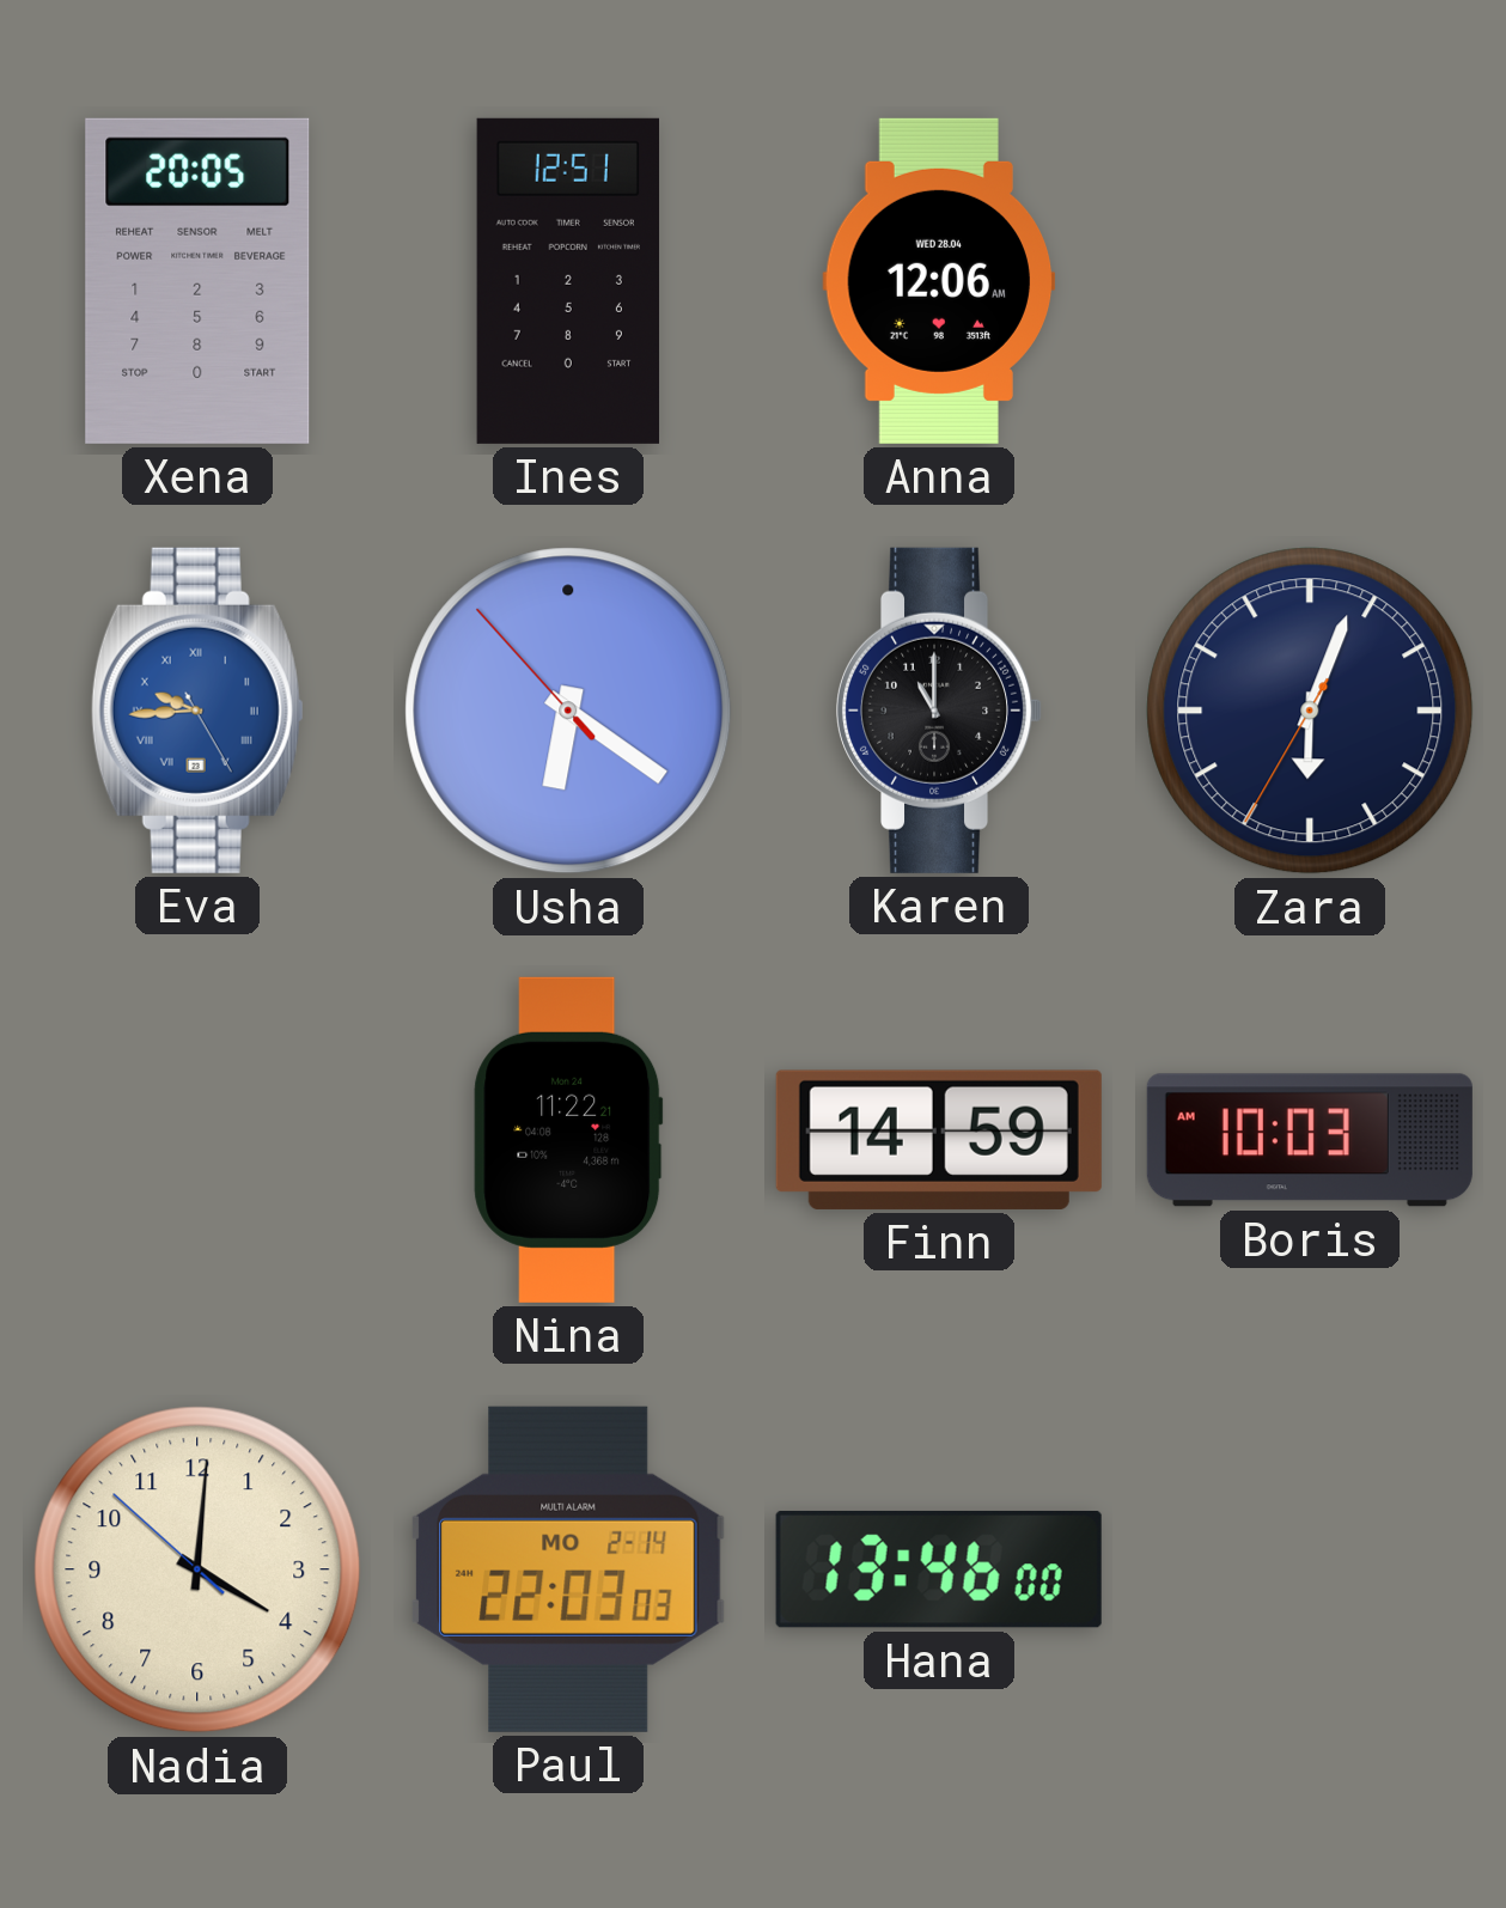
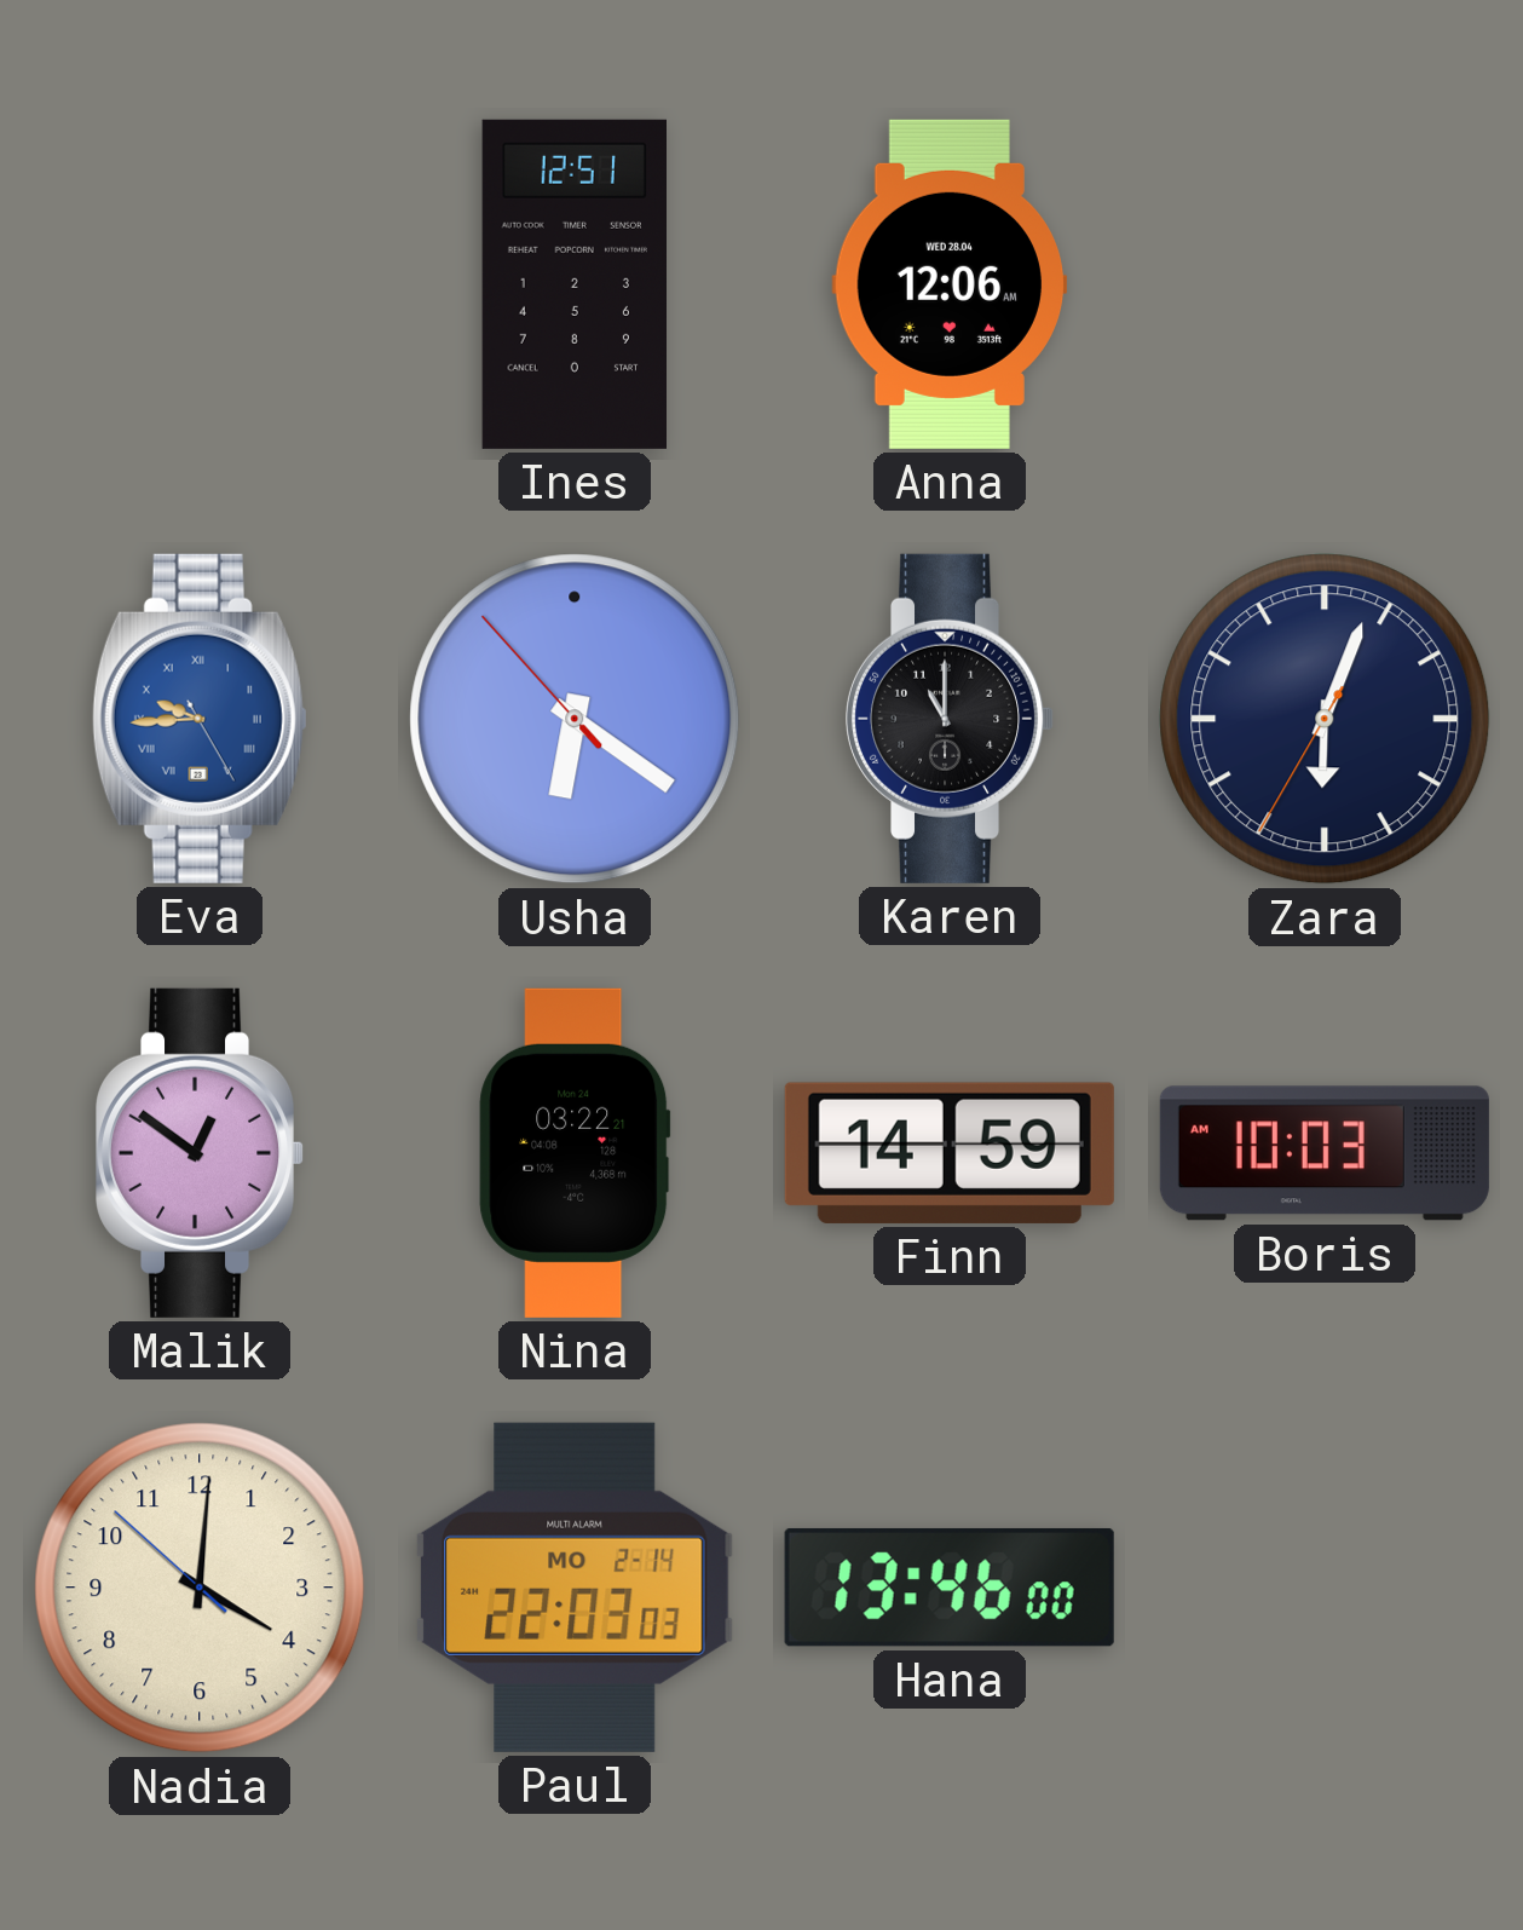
Xena: 20:05 -> none (197, 281)
Malik: none -> 12:51 (201, 1153)
Nina: 11:22 -> 03:22 (575, 1153)
